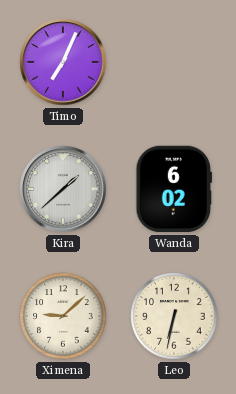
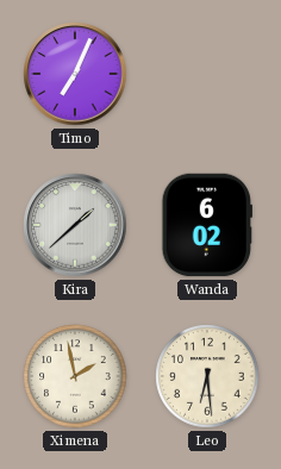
Ximena: 9:08 -> 1:58 (75, 376)
Leo: 6:32 -> 6:29 (207, 376)
